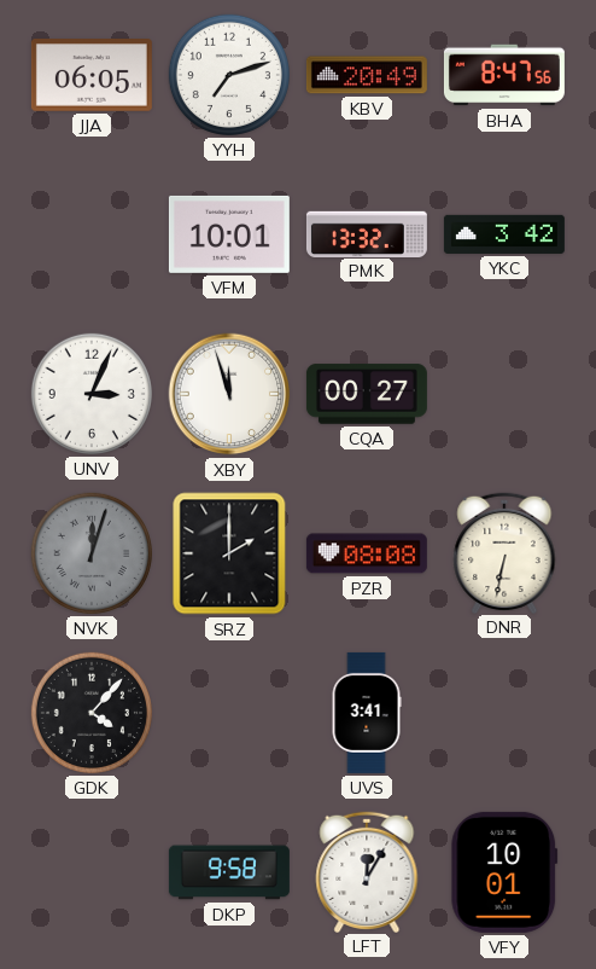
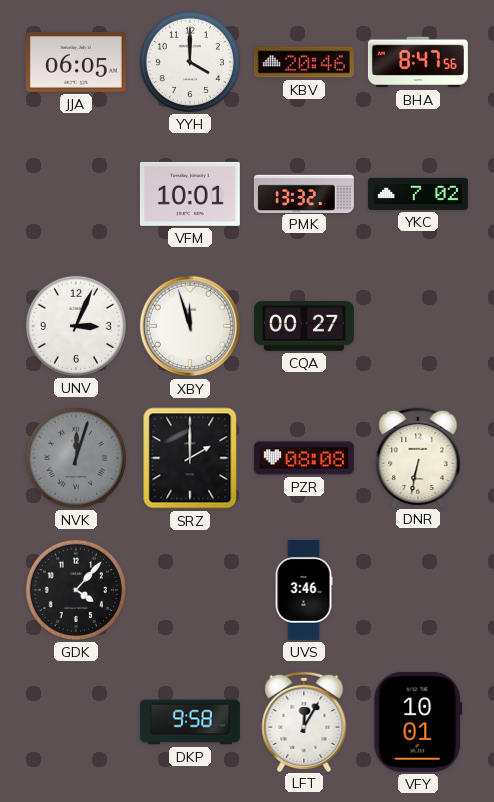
YYH: 7:12 -> 4:00 (190, 62)
KBV: 20:49 -> 20:46 (304, 62)
YKC: 3:42 -> 7:02 (418, 194)
UVS: 3:41 -> 3:46 (304, 590)
